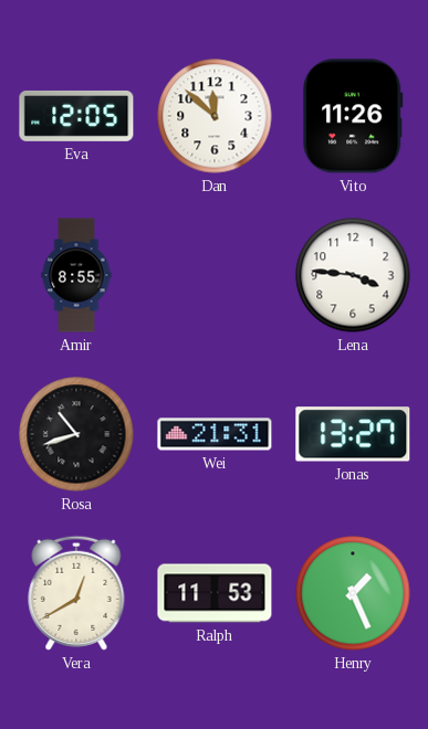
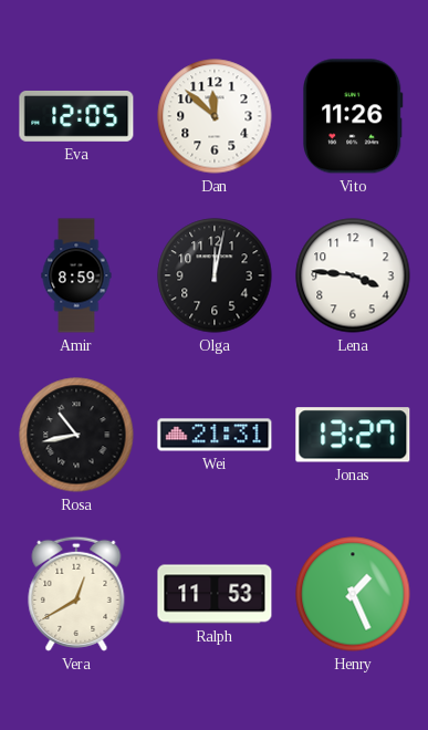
Amir: 8:55 -> 8:59 (76, 275)
Olga: none -> 12:02 (215, 275)
Rosa: 10:42 -> 10:43 (76, 435)
